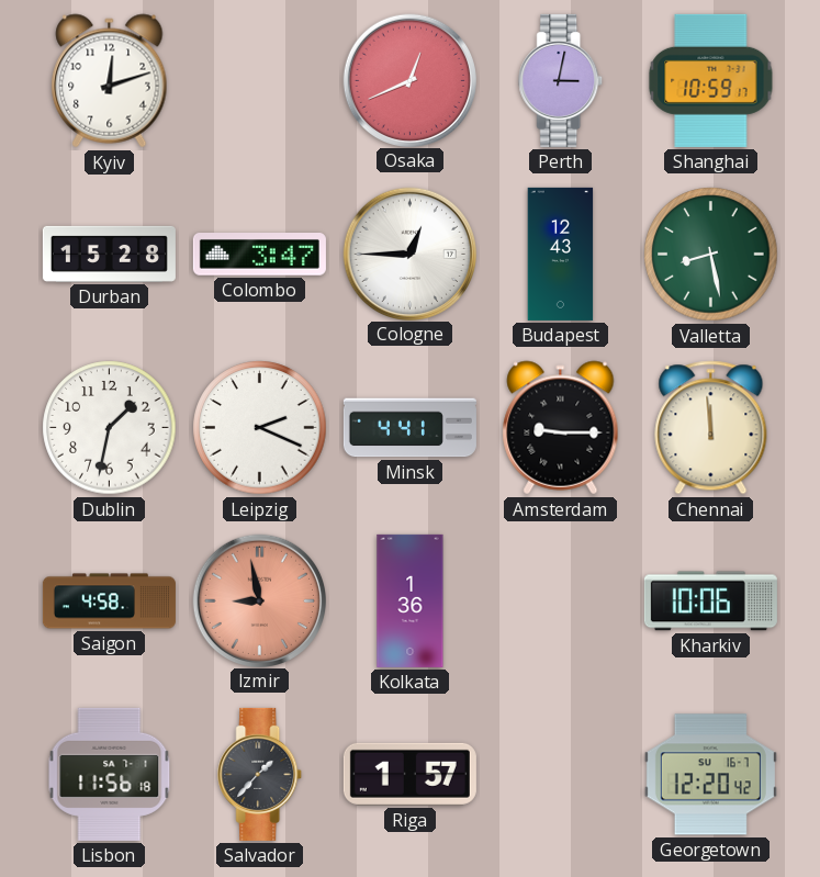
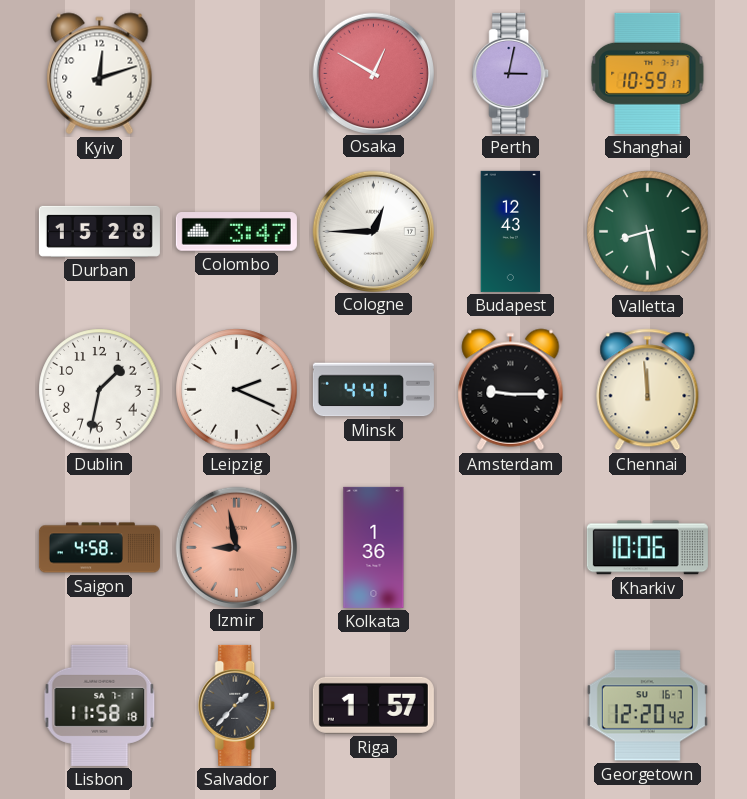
Osaka: 12:41 -> 12:50 (373, 73)
Lisbon: 11:56 -> 11:58 (100, 705)
